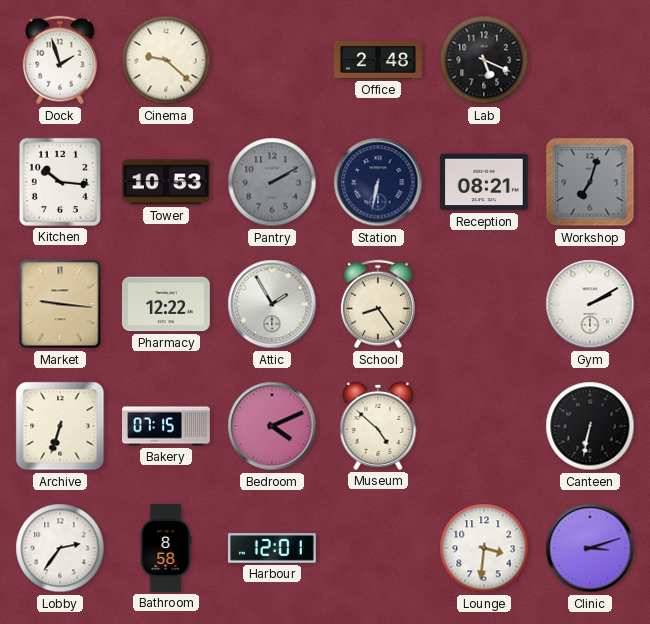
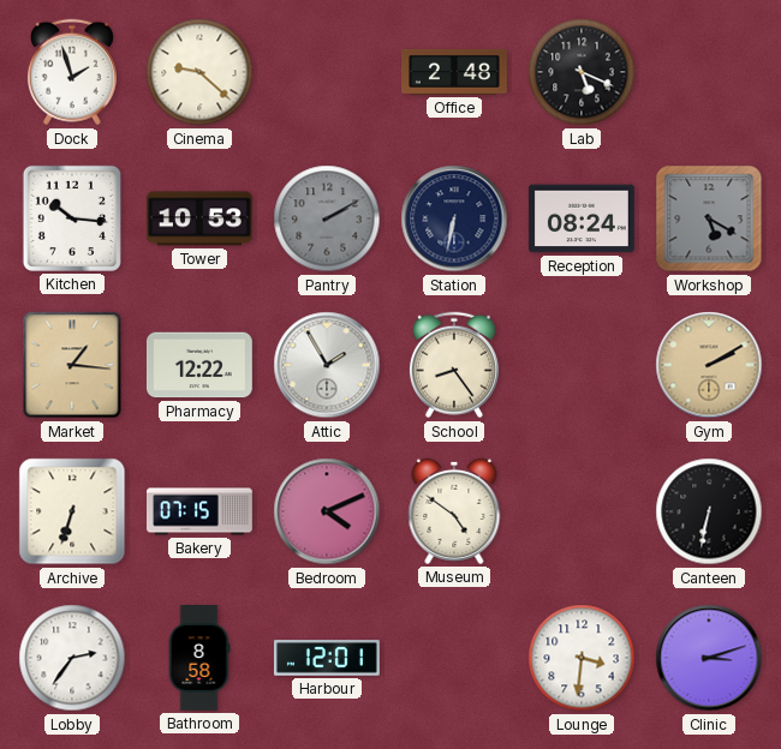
Reception: 08:21 -> 08:24 (582, 218)
Workshop: 7:03 -> 5:20 (709, 218)
Market: 9:16 -> 1:16 (72, 365)
Gym dial: white -> champagne (709, 365)
Museum: 4:52 -> 4:51 (454, 511)
